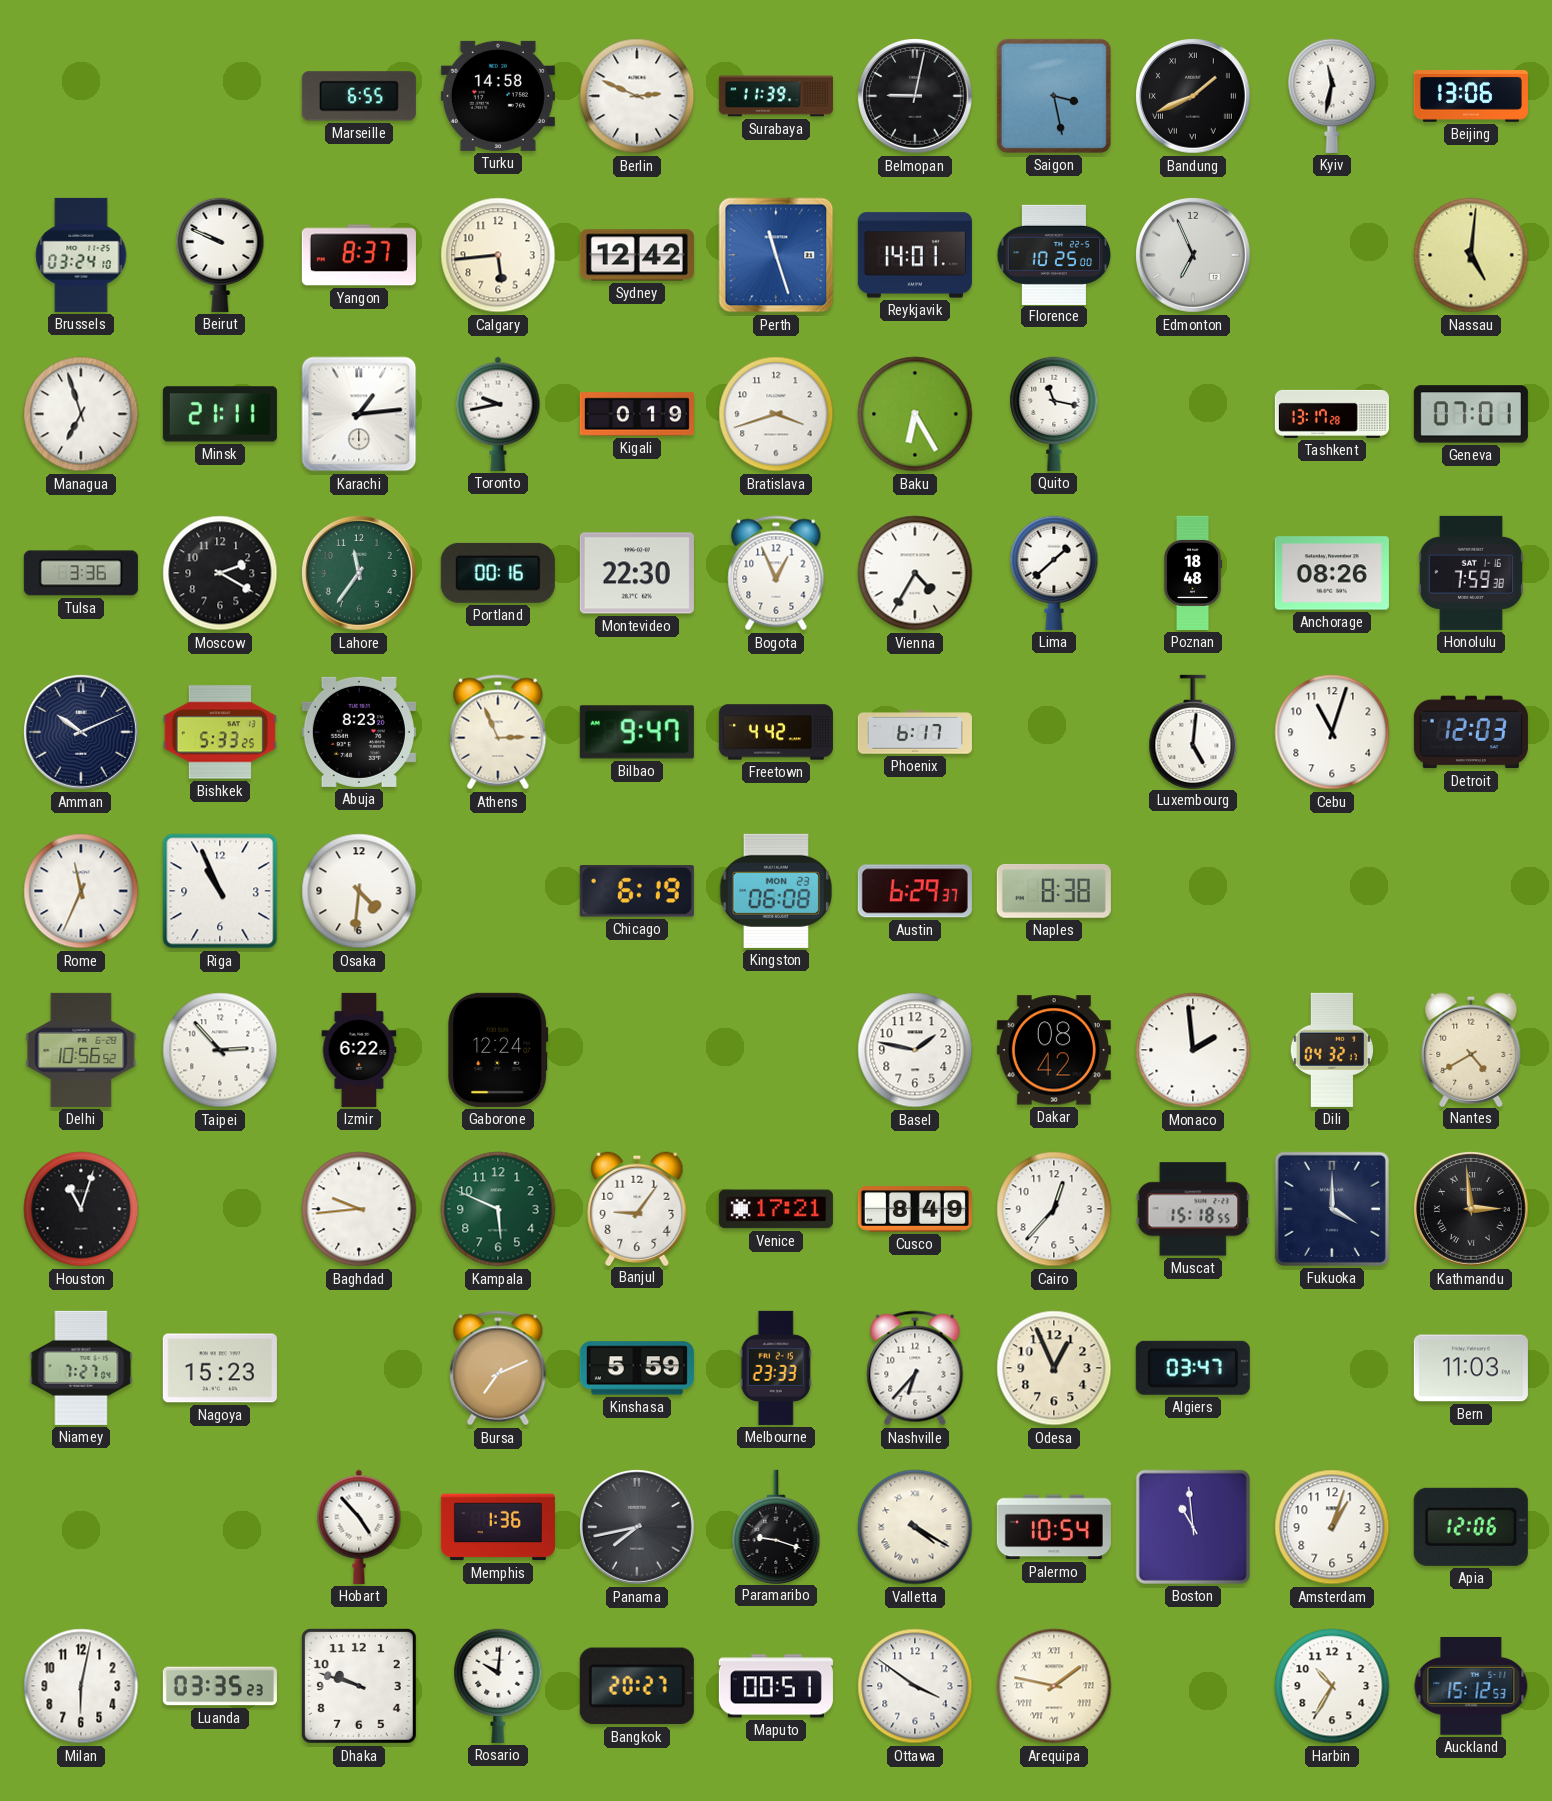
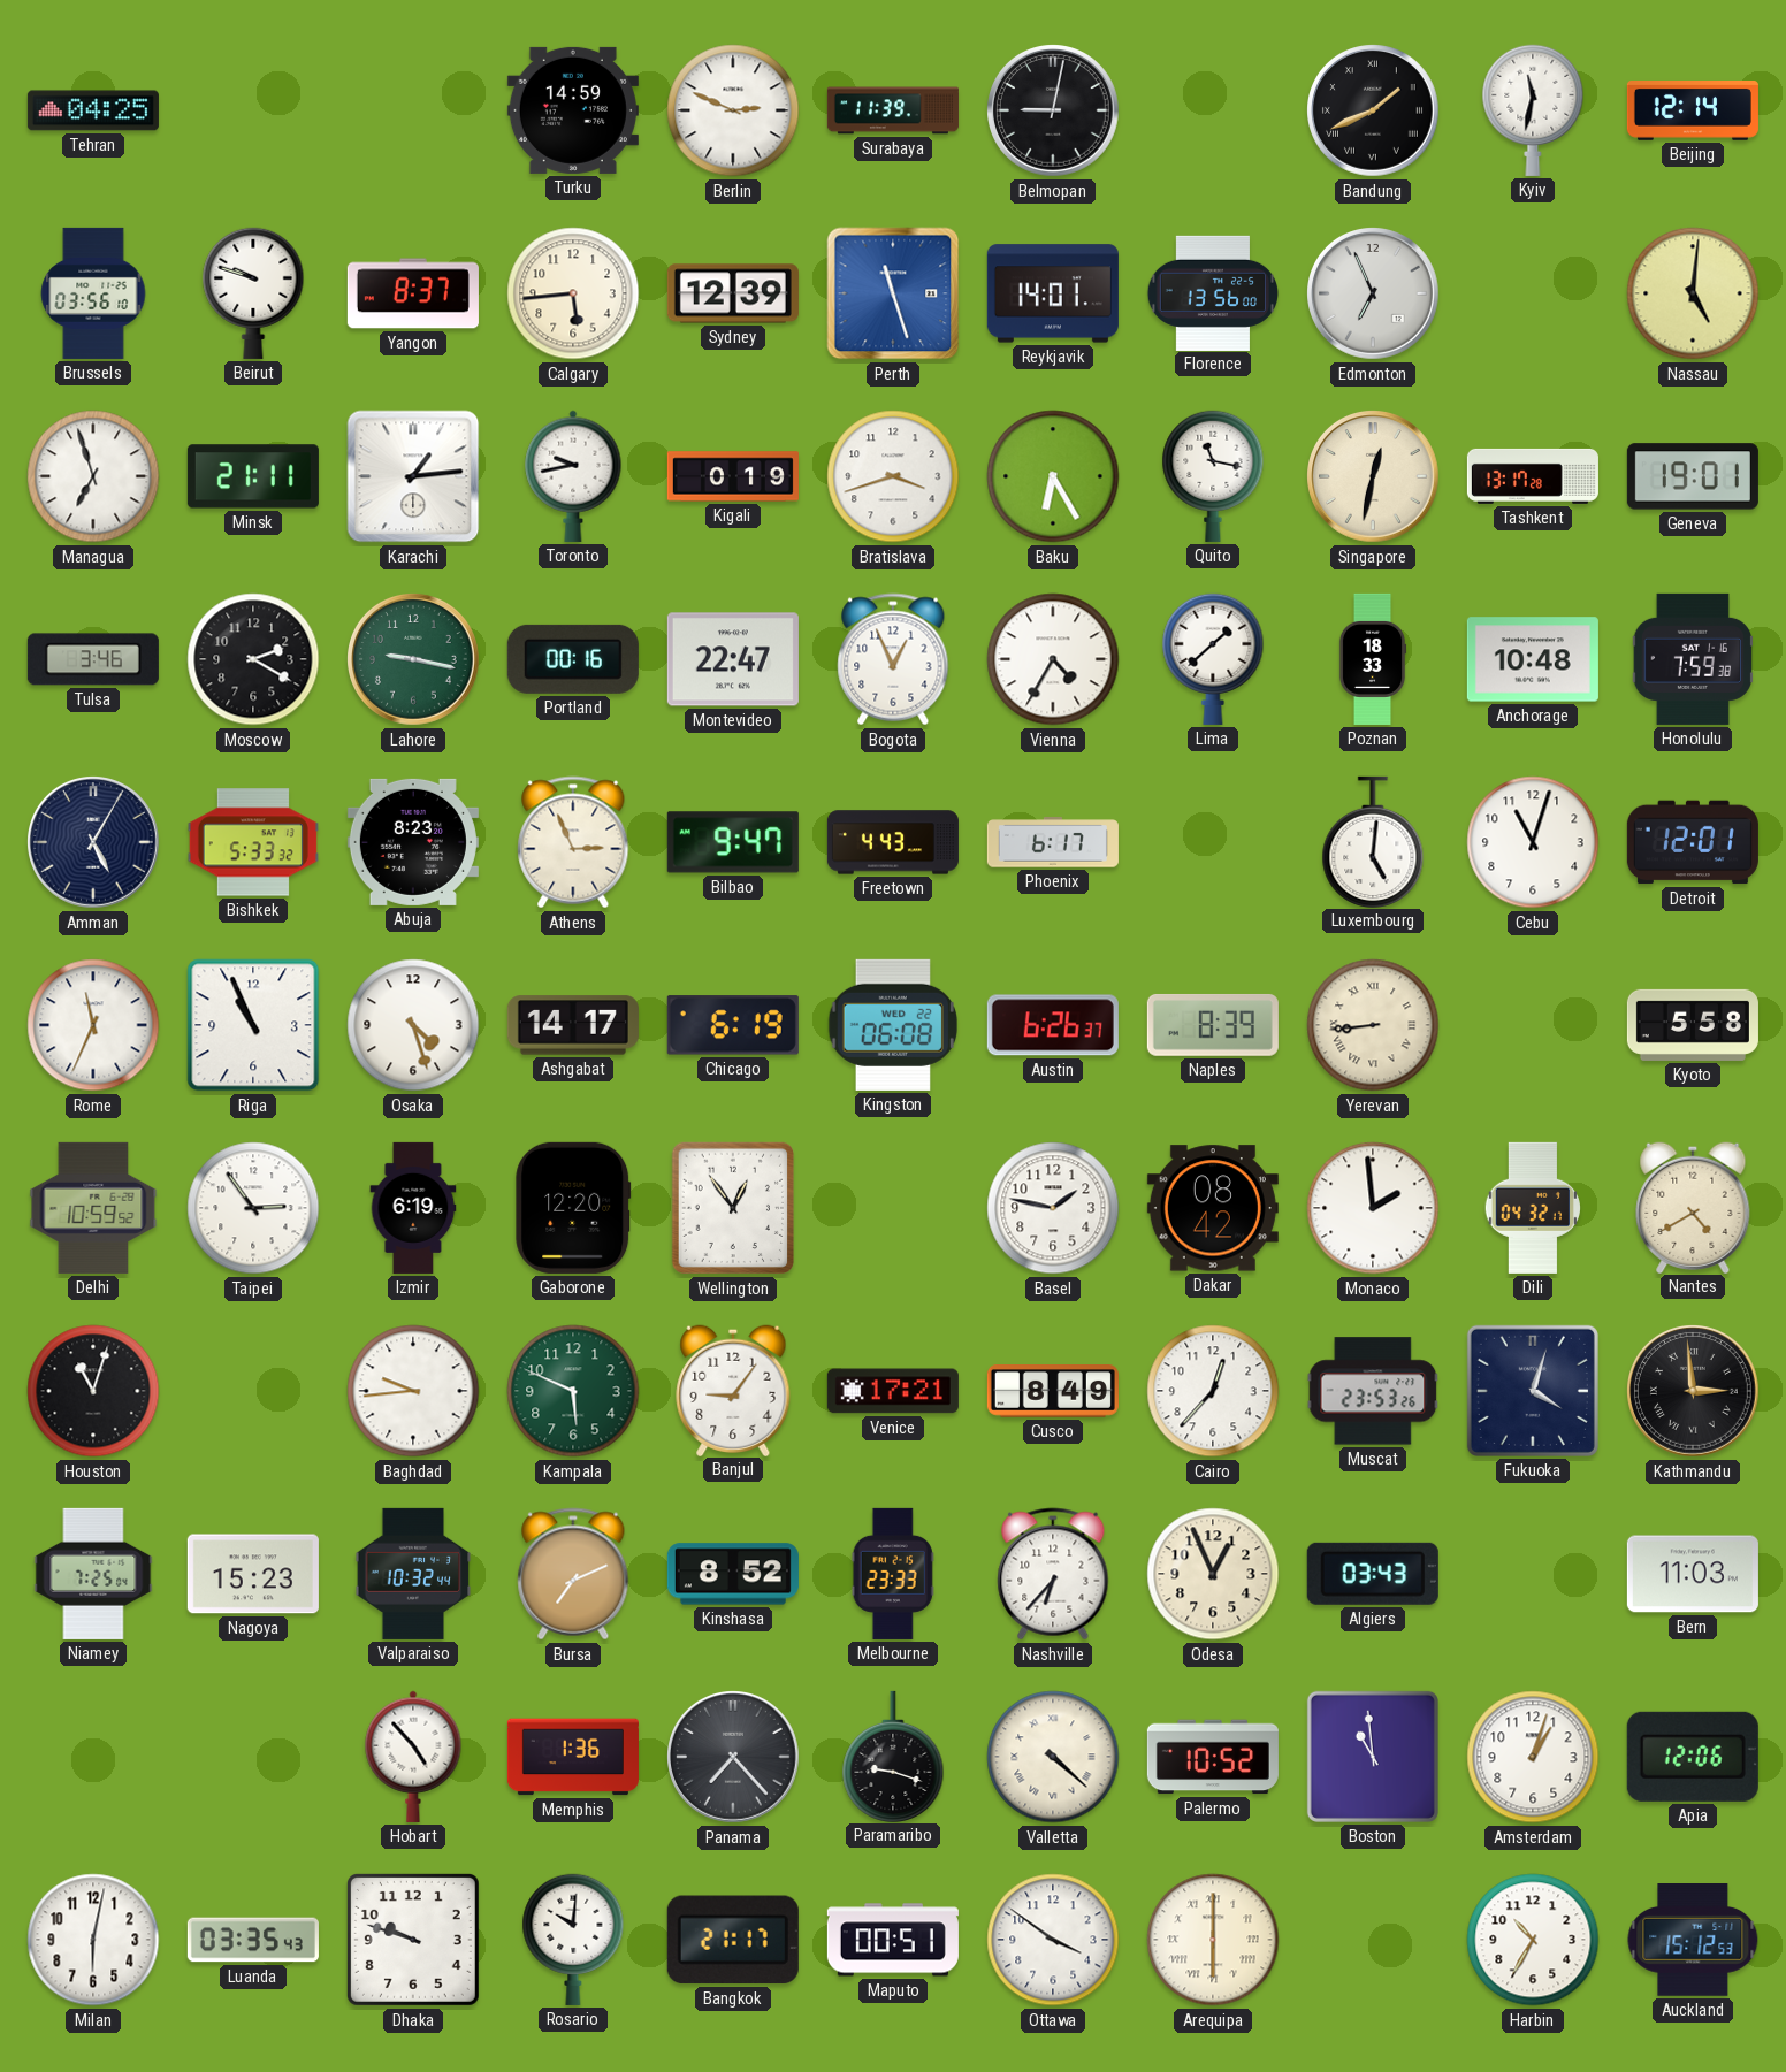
Tehran: none -> 04:25 (93, 110)
Marseille: 6:55 -> none (359, 96)
Turku: 14:58 -> 14:59 (573, 110)
Saigon: 3:28 -> none (1054, 96)
Beijing: 13:06 -> 12:14 (1693, 112)
Brussels: 03:24 -> 03:56 (93, 293)
Beirut: 9:49 -> 9:48 (253, 293)
Sydney: 12:42 -> 12:39 (733, 293)
Florence: 10:25 -> 13:56 (1212, 292)
Singapore: none -> 12:32 (1374, 477)
Geneva: 07:01 -> 19:01 (1693, 476)
Tulsa: 3:36 -> 3:46 (93, 659)
Lahore: 11:36 -> 9:17 (414, 660)
Montevideo: 22:30 -> 22:47 (733, 659)
Poznan: 18:48 -> 18:33 (1373, 659)
Anchorage: 08:26 -> 10:48 (1533, 659)
Amman: 10:11 -> 5:05 (94, 843)
Bishkek: 5:33:25 -> 5:33:32 (253, 842)
Freetown: 4:42 -> 4:43 (893, 842)
Detroit: 12:03 -> 12:01 (1693, 842)
Osaka: 4:31 -> 4:27 (413, 1025)
Ashgabat: none -> 14:17 (573, 1025)
Kingston date: MON 23 -> WED 22 (892, 1025)
Austin: 6:29 -> 6:26 (1053, 1025)
Naples: 8:38 -> 8:39 (1213, 1025)
Yerevan: none -> 8:44 (1373, 1025)
Kyoto: none -> 5:58 (1693, 1025)
Delhi: 10:56 -> 10:59 (93, 1208)
Taipei: 2:53 -> 2:54 (253, 1208)
Izmir: 6:22 -> 6:19 (413, 1208)
Gaborone: 12:24 -> 12:20 (573, 1208)
Wellington: none -> 12:54 (733, 1208)
Muscat: 15:18 -> 23:53 (1373, 1391)
Fukuoka: 4:00 -> 4:03 (1533, 1391)
Niamey: 7:27 -> 7:25 (93, 1574)
Valparaiso: none -> 10:32 (413, 1574)
Kinshasa: 5:59 -> 8:52 (733, 1574)
Algiers: 03:47 -> 03:43 (1373, 1574)
Panama: 7:43 -> 7:23 (734, 1758)
Valletta: 4:20 -> 4:22 (1053, 1757)
Palermo: 10:54 -> 10:52 (1213, 1757)
Luanda: 03:35:23 -> 03:35:43 (253, 1940)
Bangkok: 20:27 -> 21:17 (733, 1940)
Arequipa: 1:47 -> 6:00 (1213, 1940)
